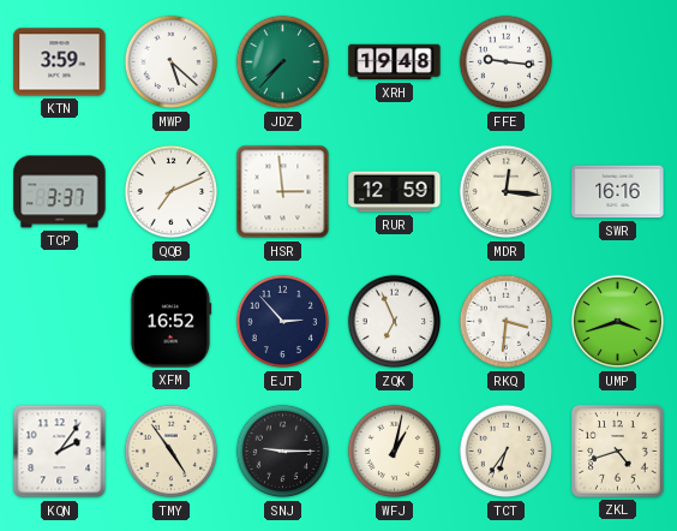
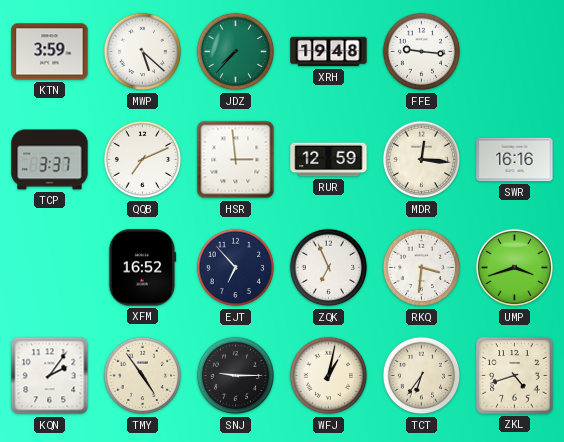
EJT: 2:53 -> 6:53 (236, 268)
